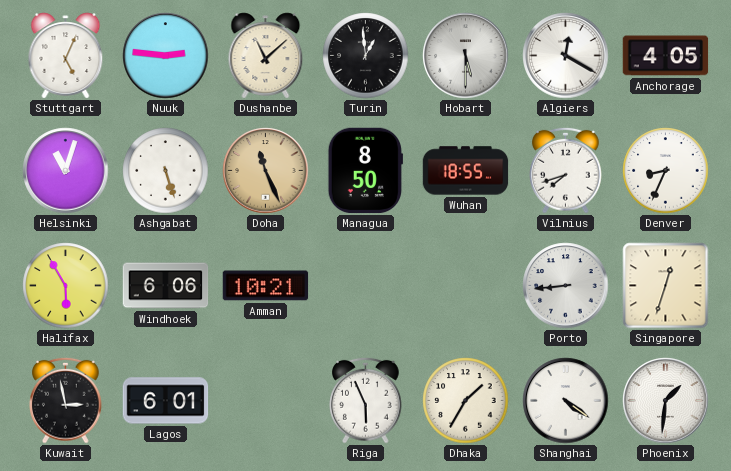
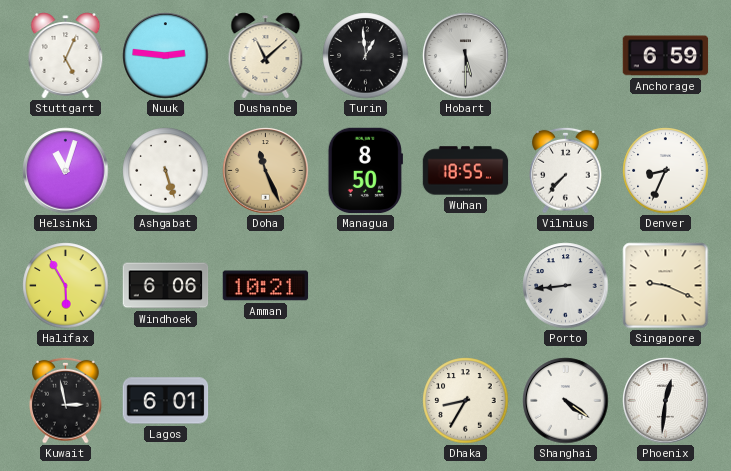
Algiers: 12:20 -> none (566, 56)
Anchorage: 4:05 -> 6:59 (666, 56)
Vilnius: 7:42 -> 7:37 (566, 170)
Singapore: 12:33 -> 9:19 (666, 286)
Riga: 5:56 -> none (366, 400)
Dhaka: 1:35 -> 8:35 (466, 401)
Phoenix: 1:31 -> 12:31 (666, 401)
